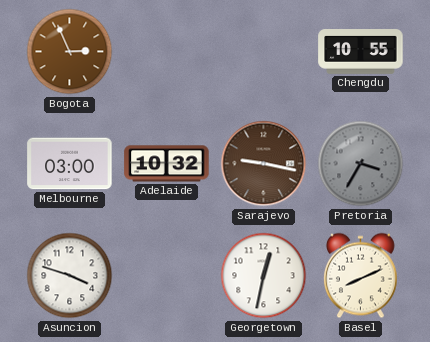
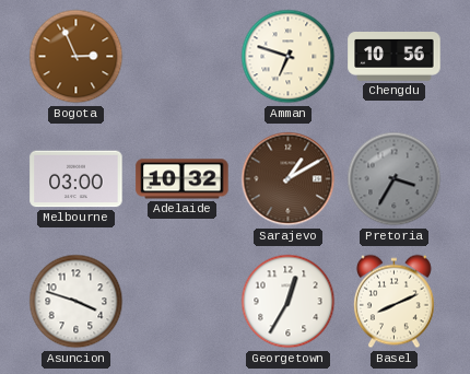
Amman: none -> 6:48 (289, 57)
Chengdu: 10:55 -> 10:56 (395, 57)
Sarajevo: 9:17 -> 1:10 (289, 179)
Georgetown: 12:32 -> 12:35 (289, 302)
